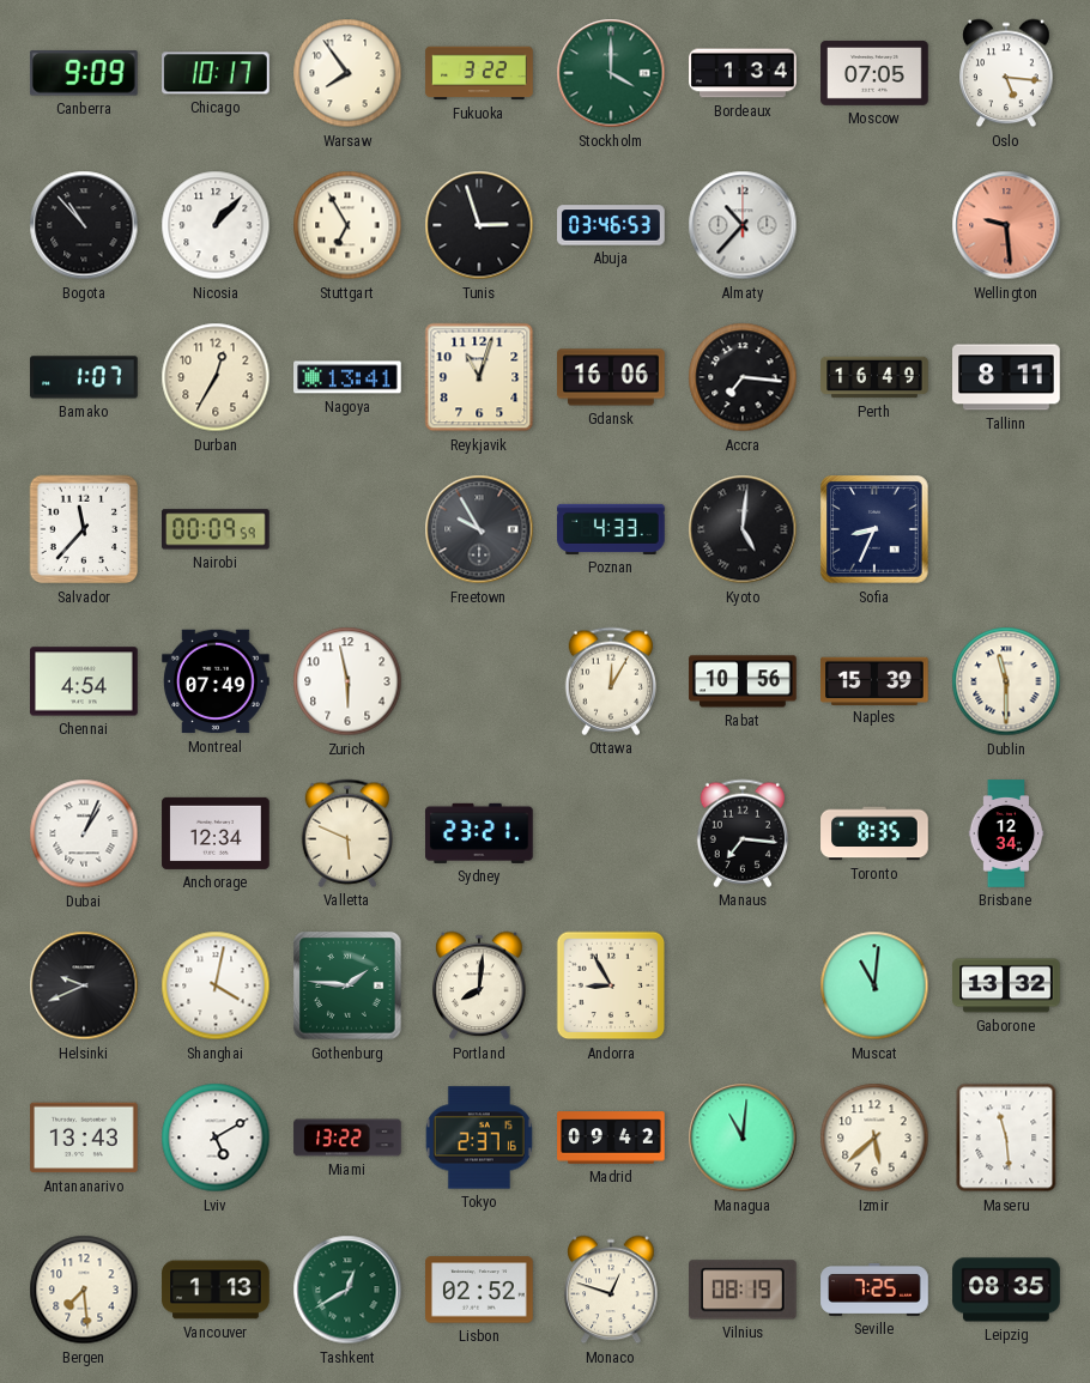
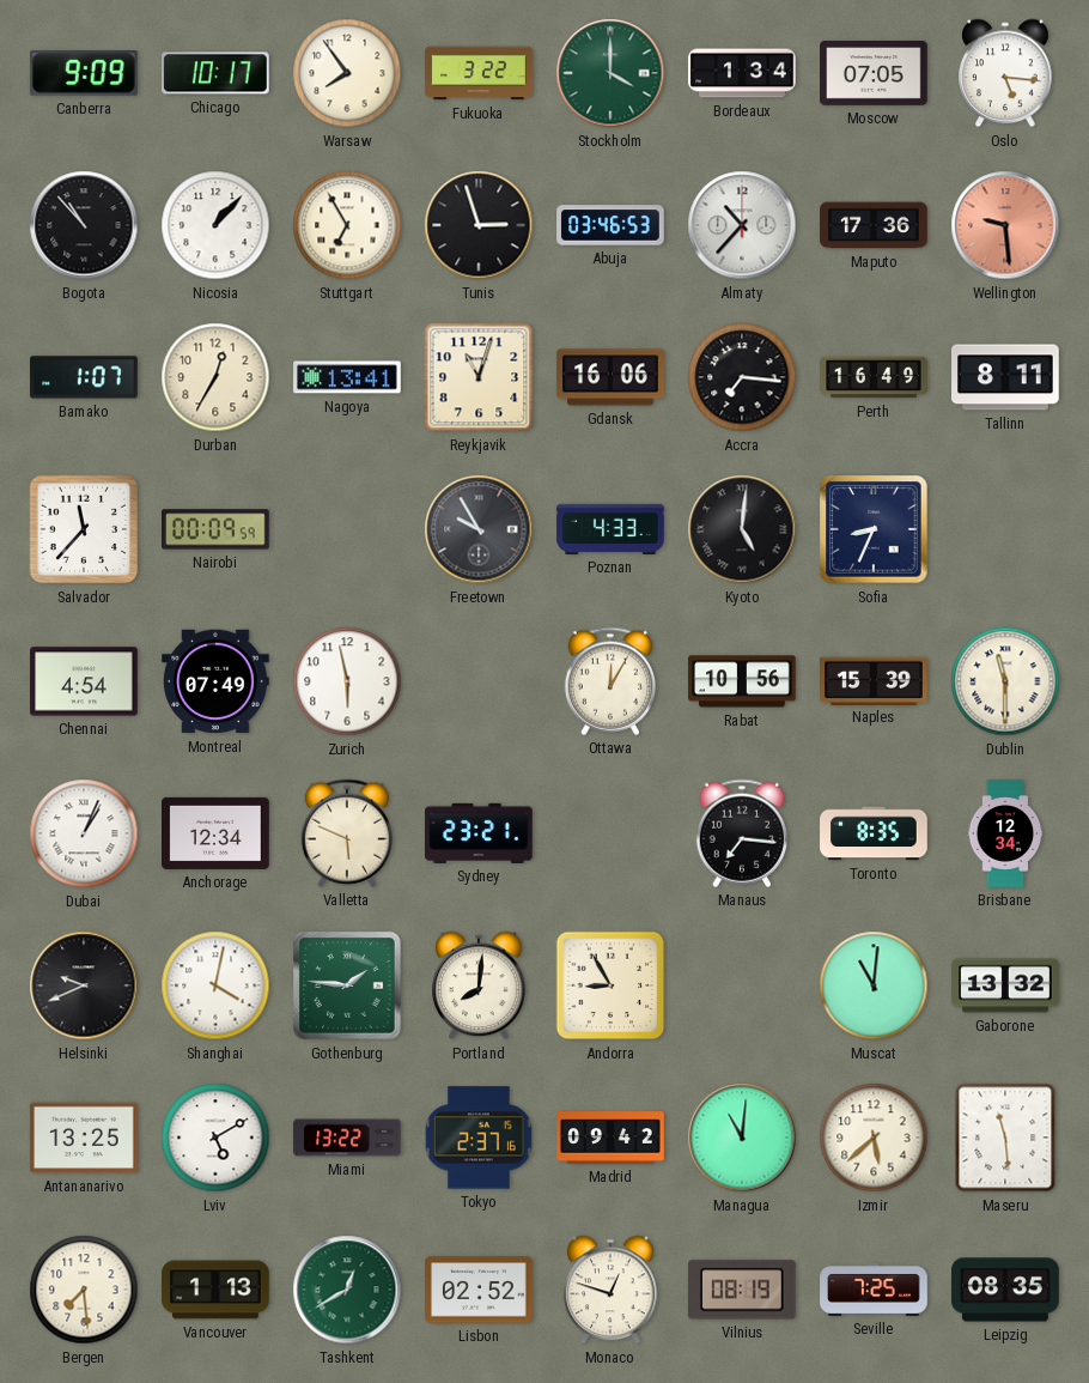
Maputo: none -> 17:36 (874, 225)
Antananarivo: 13:43 -> 13:25 (84, 1138)
